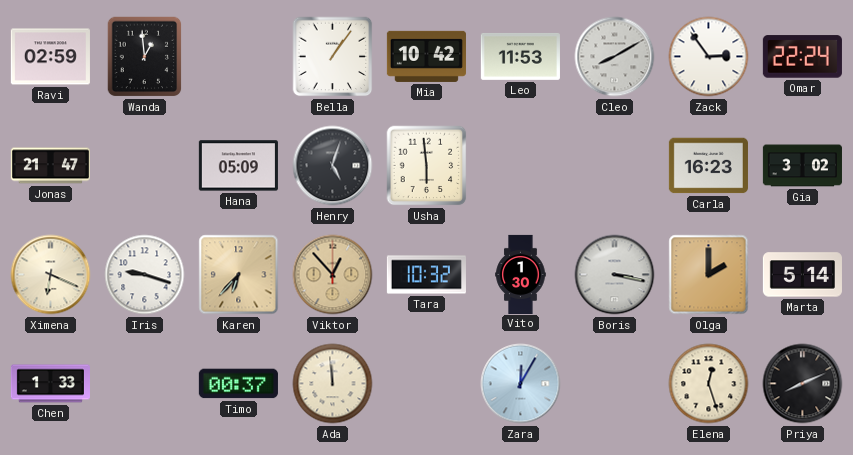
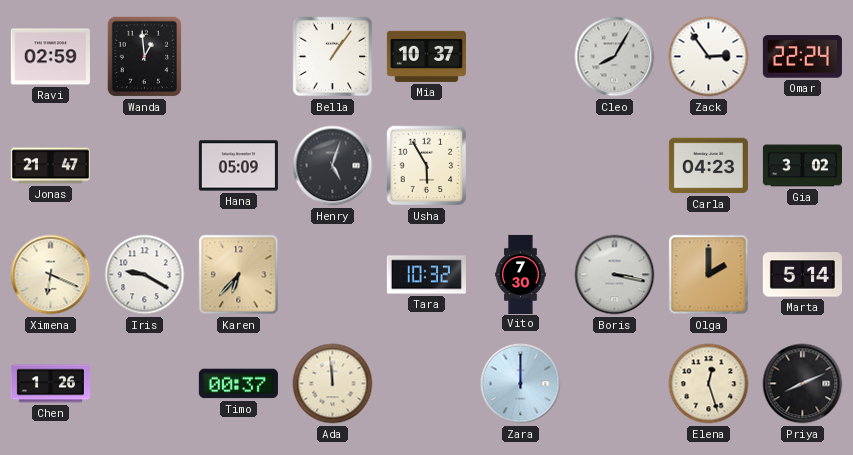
Mia: 10:42 -> 10:37 (426, 56)
Leo: 11:53 -> none (520, 56)
Cleo: 8:10 -> 8:05 (615, 57)
Usha: 5:59 -> 5:55 (427, 166)
Carla: 16:23 -> 04:23 (708, 166)
Iris: 9:18 -> 9:20 (145, 275)
Viktor: 12:53 -> none (333, 275)
Vito: 1:30 -> 7:30 (521, 274)
Chen: 1:33 -> 1:26 (50, 384)
Zara: 12:05 -> 12:00 (521, 384)
